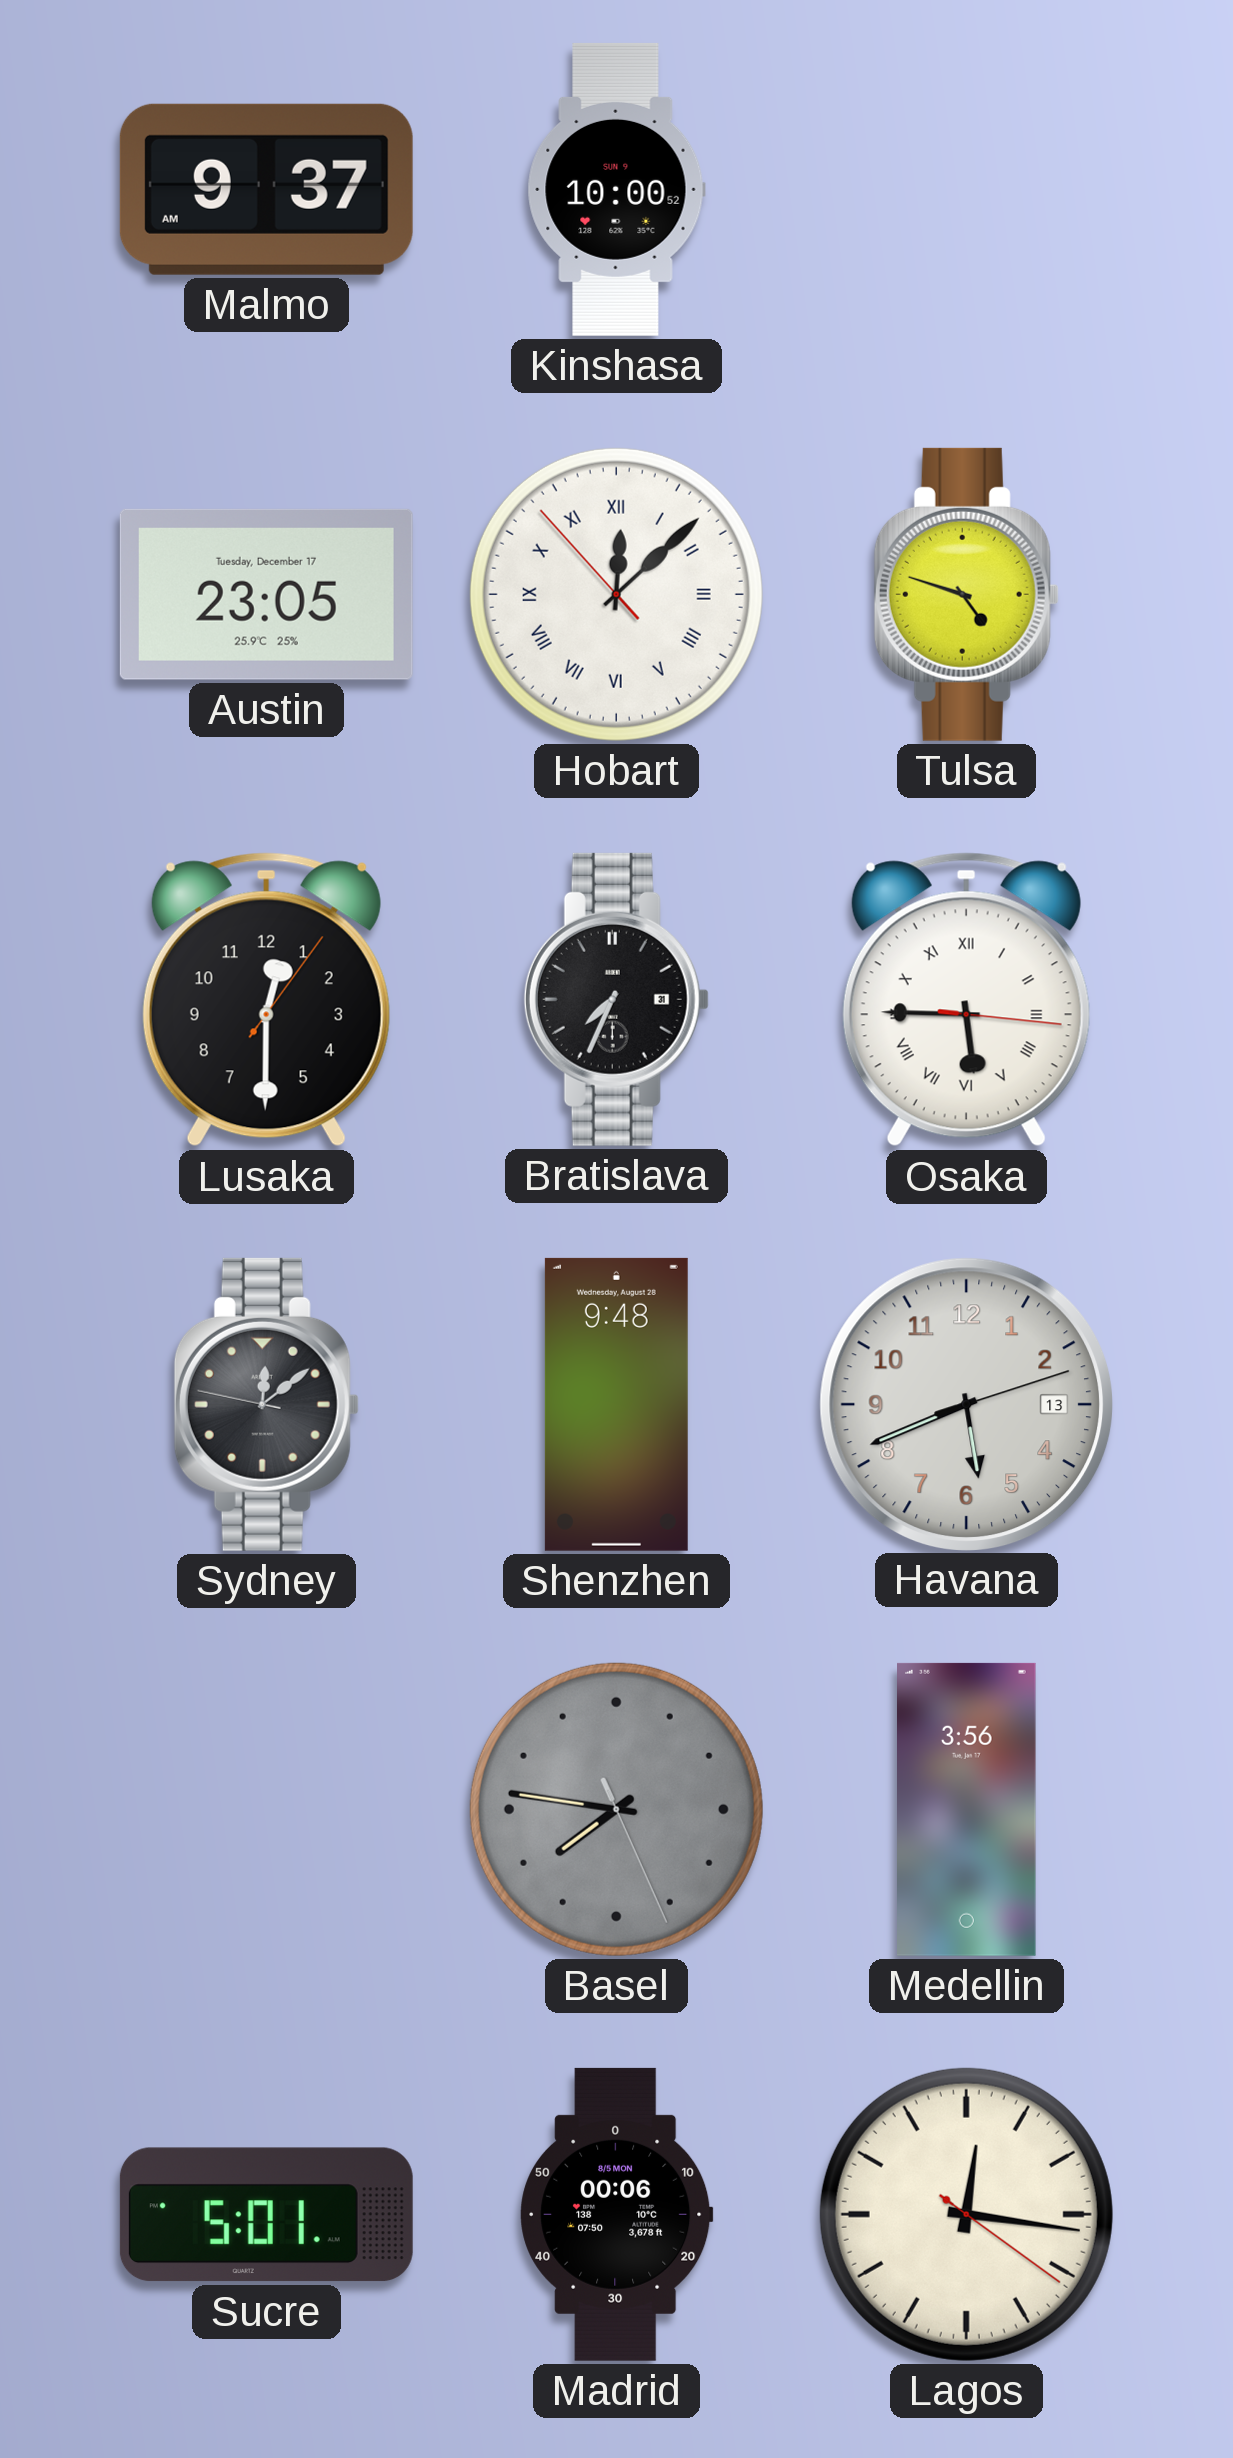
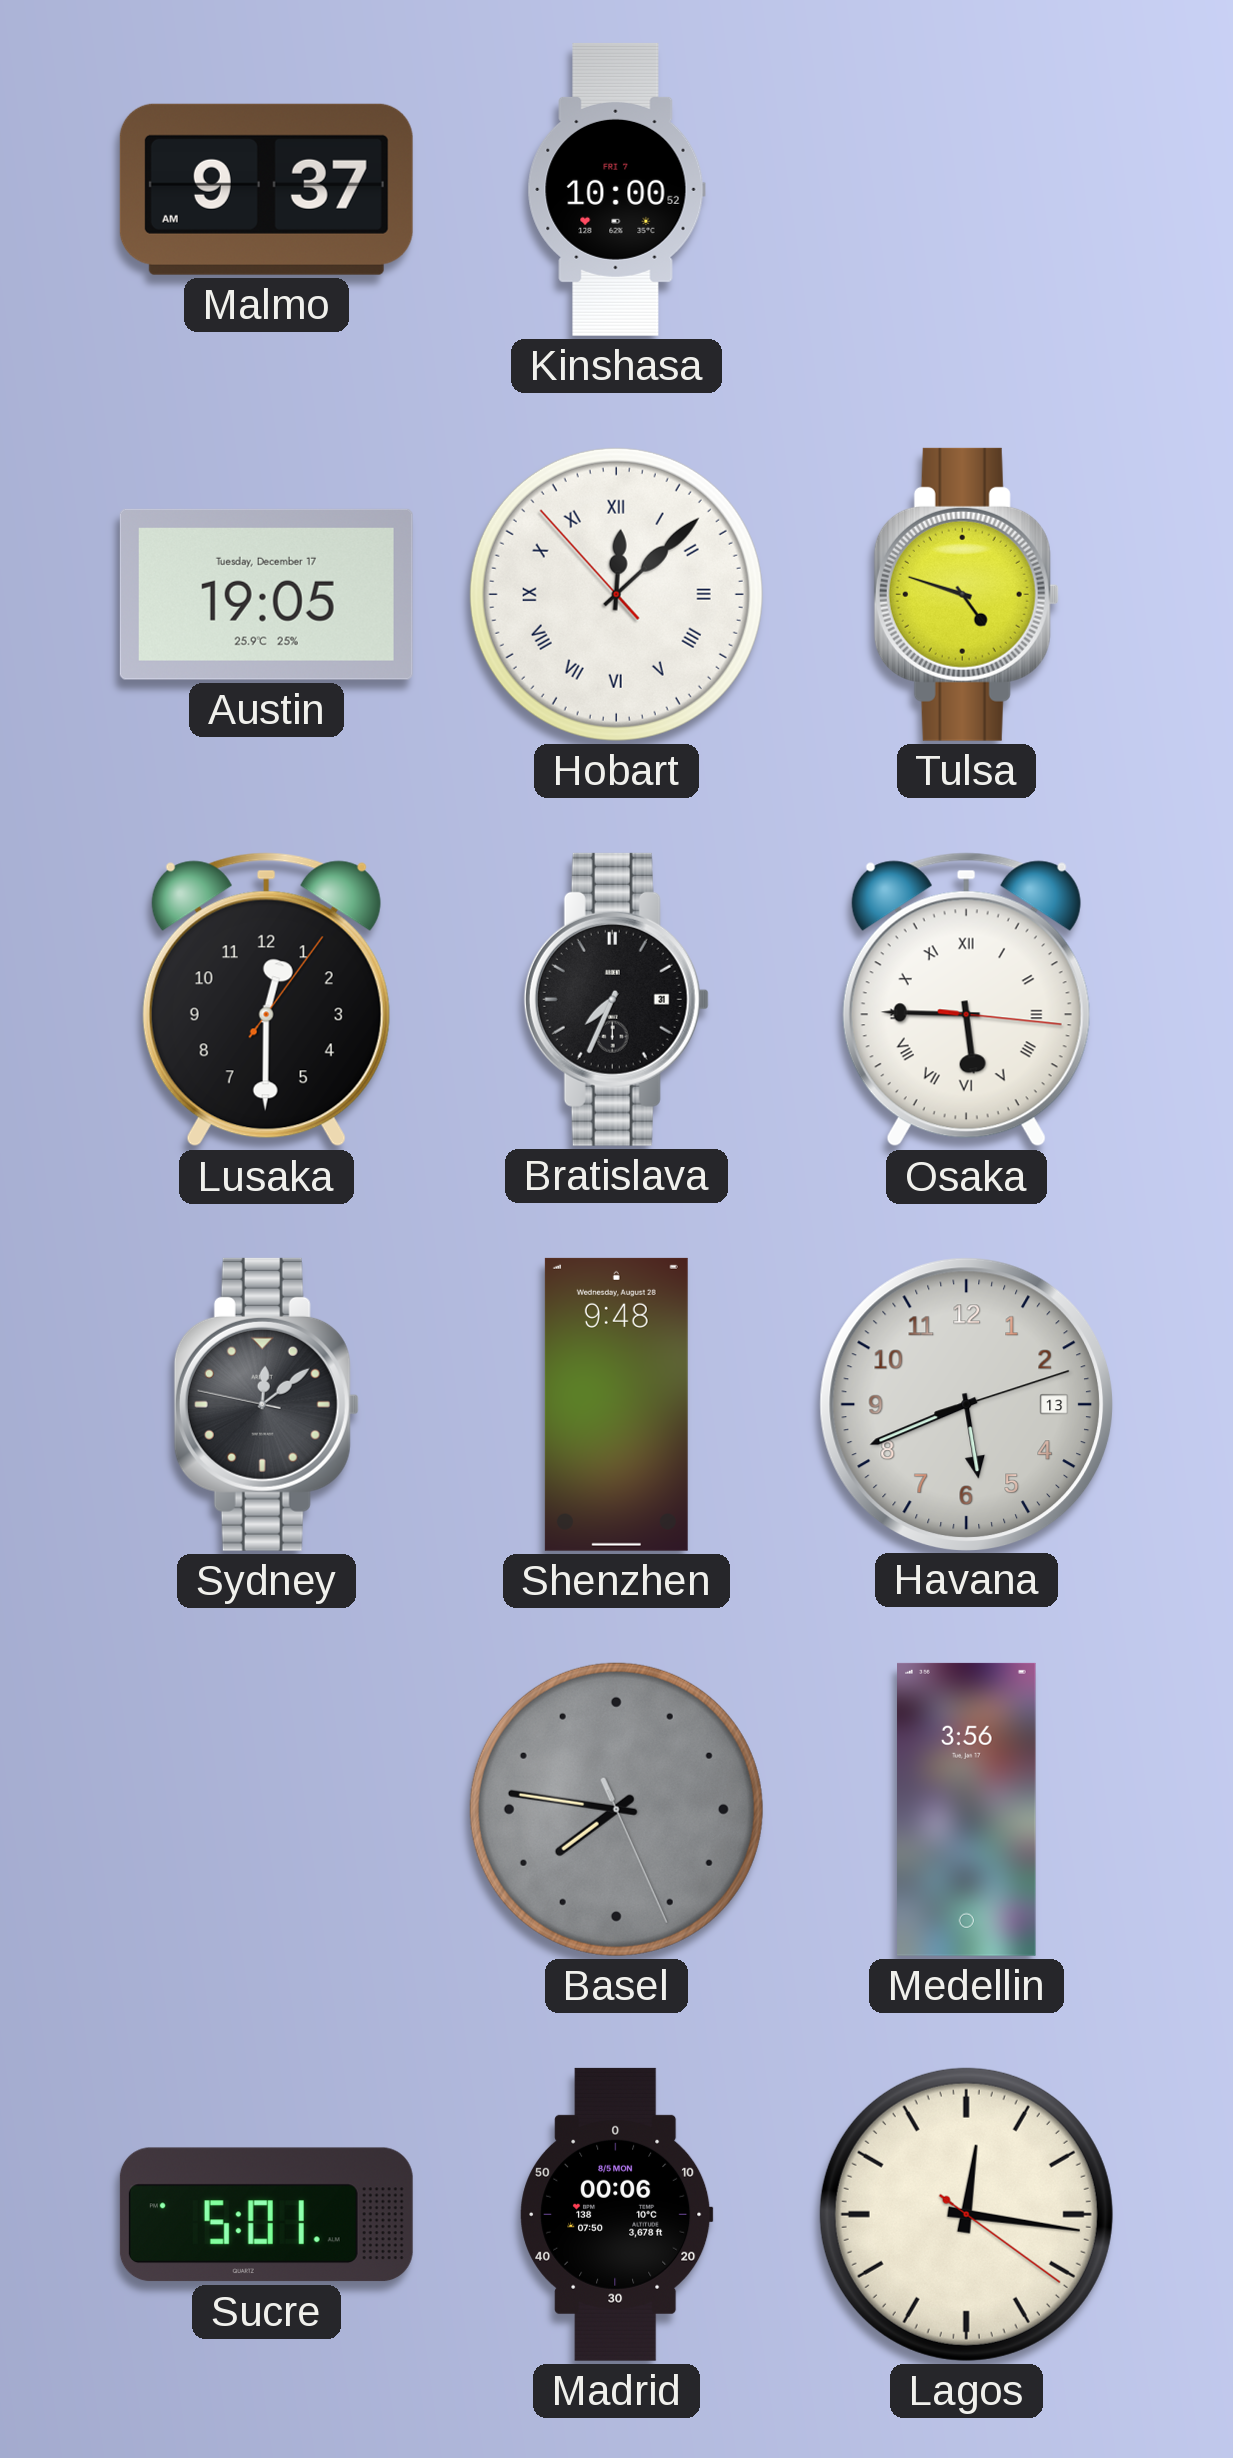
Kinshasa date: SUN 9 -> FRI 7 (616, 189)
Austin: 23:05 -> 19:05 (266, 594)
